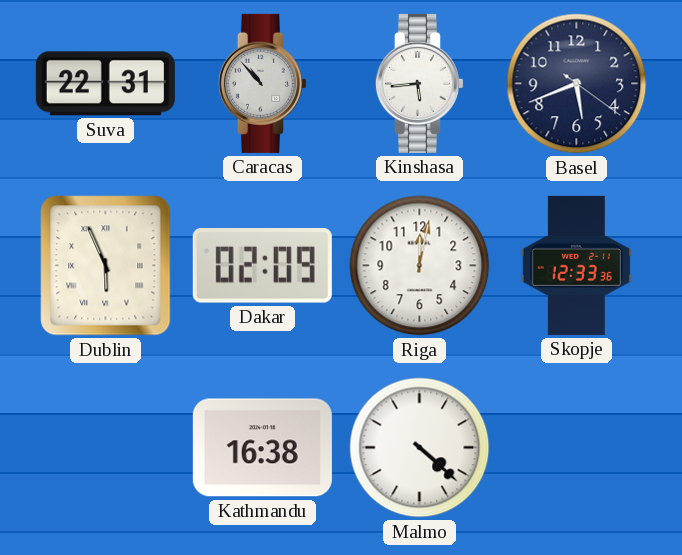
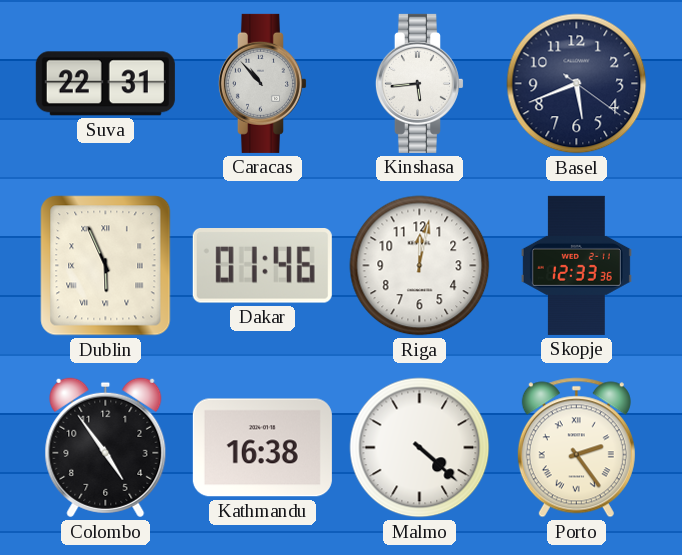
Dakar: 02:09 -> 01:46 (262, 266)
Colombo: none -> 4:54 (106, 448)
Porto: none -> 2:24 (576, 448)
